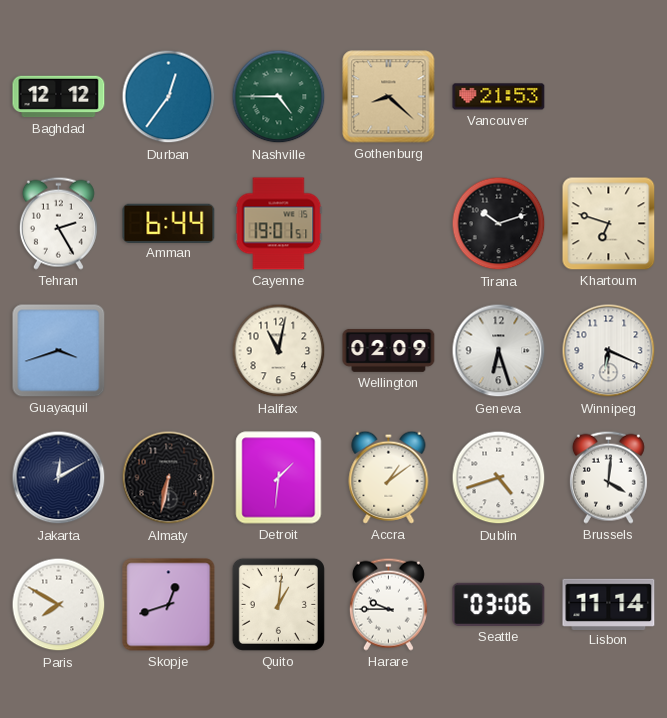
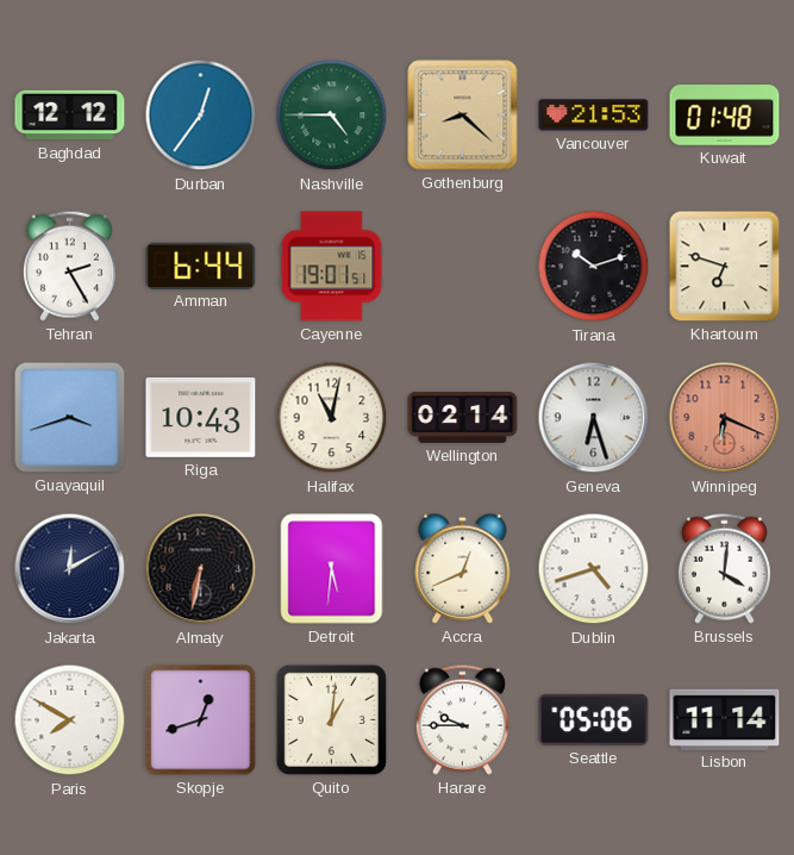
Kuwait: none -> 01:48 (725, 116)
Riga: none -> 10:43 (201, 417)
Wellington: 02:09 -> 02:14 (463, 417)
Winnipeg dial: white -> salmon (725, 418)
Detroit: 1:31 -> 5:31 (332, 569)
Accra: 1:09 -> 12:41 (463, 568)
Seattle: 03:06 -> 05:06 (594, 719)
